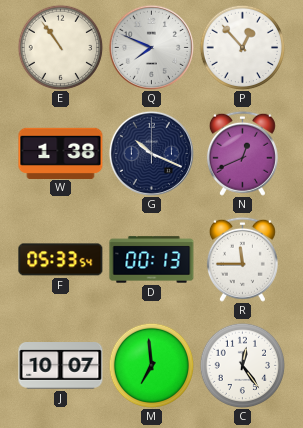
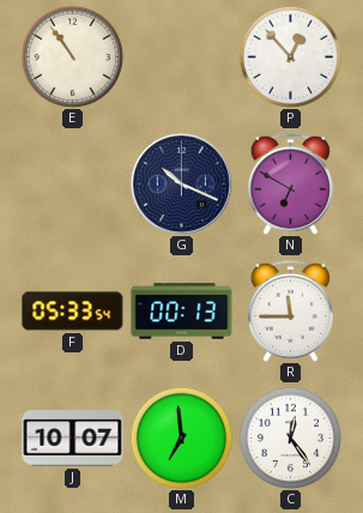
Q: 7:49 -> none (151, 47)
W: 1:38 -> none (61, 153)
N: 12:41 -> 6:50 (290, 183)
